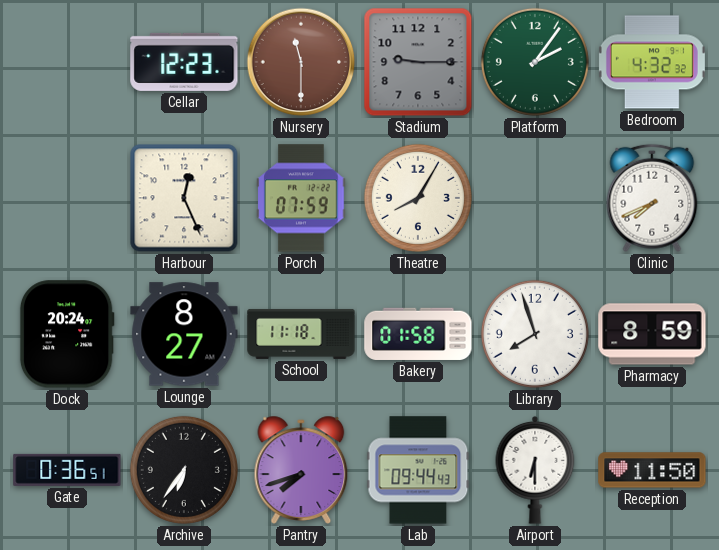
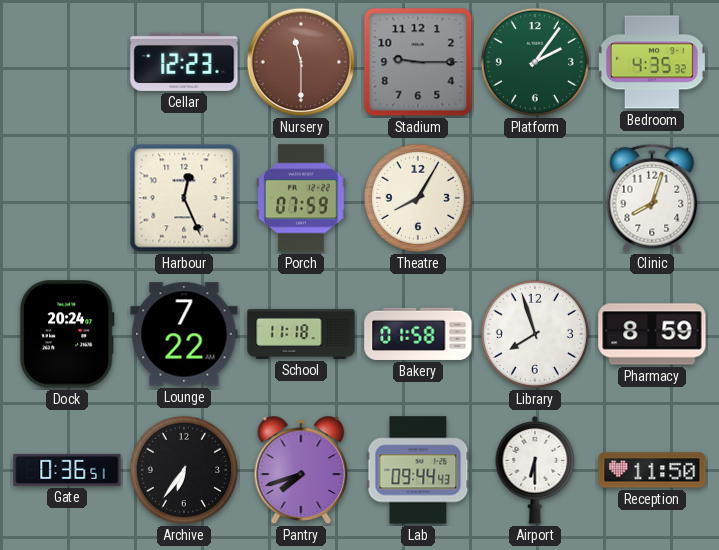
Bedroom: 4:32 -> 4:35 (652, 62)
Clinic: 7:41 -> 8:03 (652, 198)
Lounge: 8:27 -> 7:22 (184, 334)
